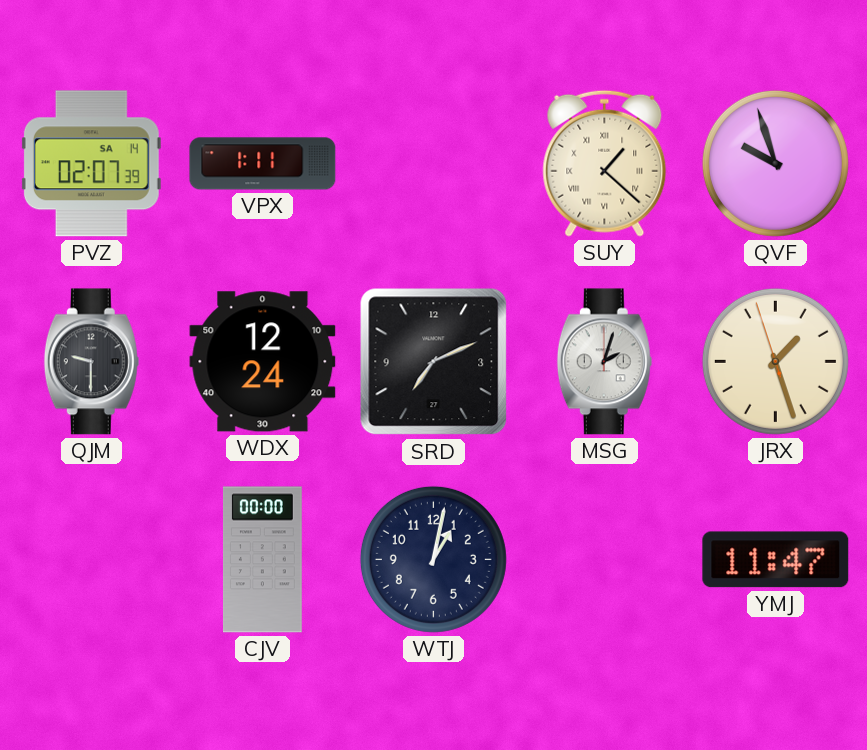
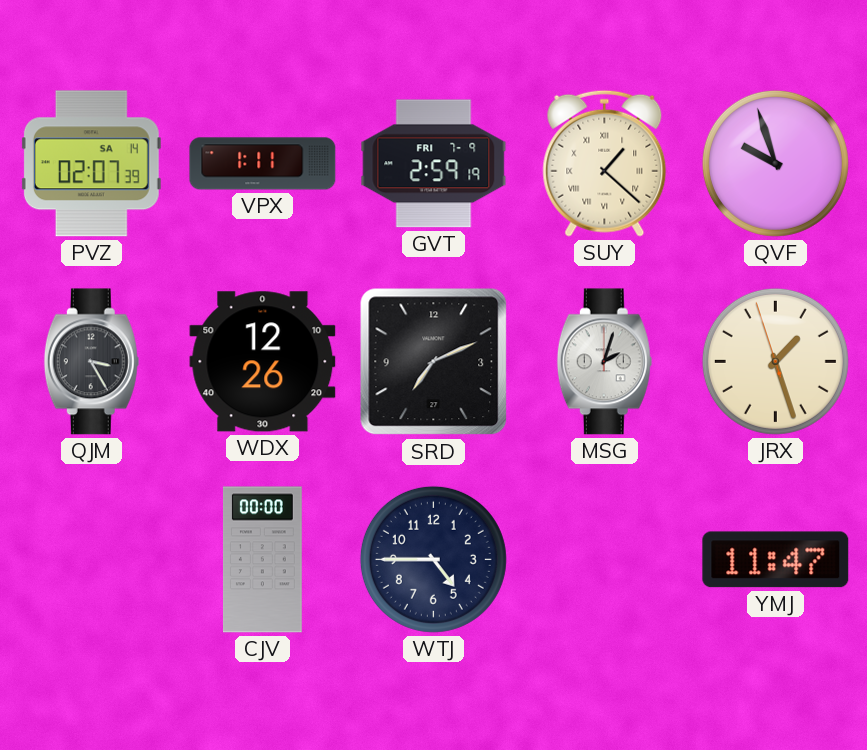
GVT: none -> 2:59 (434, 164)
QJM: 9:30 -> 3:25 (91, 362)
WDX: 12:24 -> 12:26 (263, 362)
WTJ: 1:02 -> 4:45 (433, 559)
